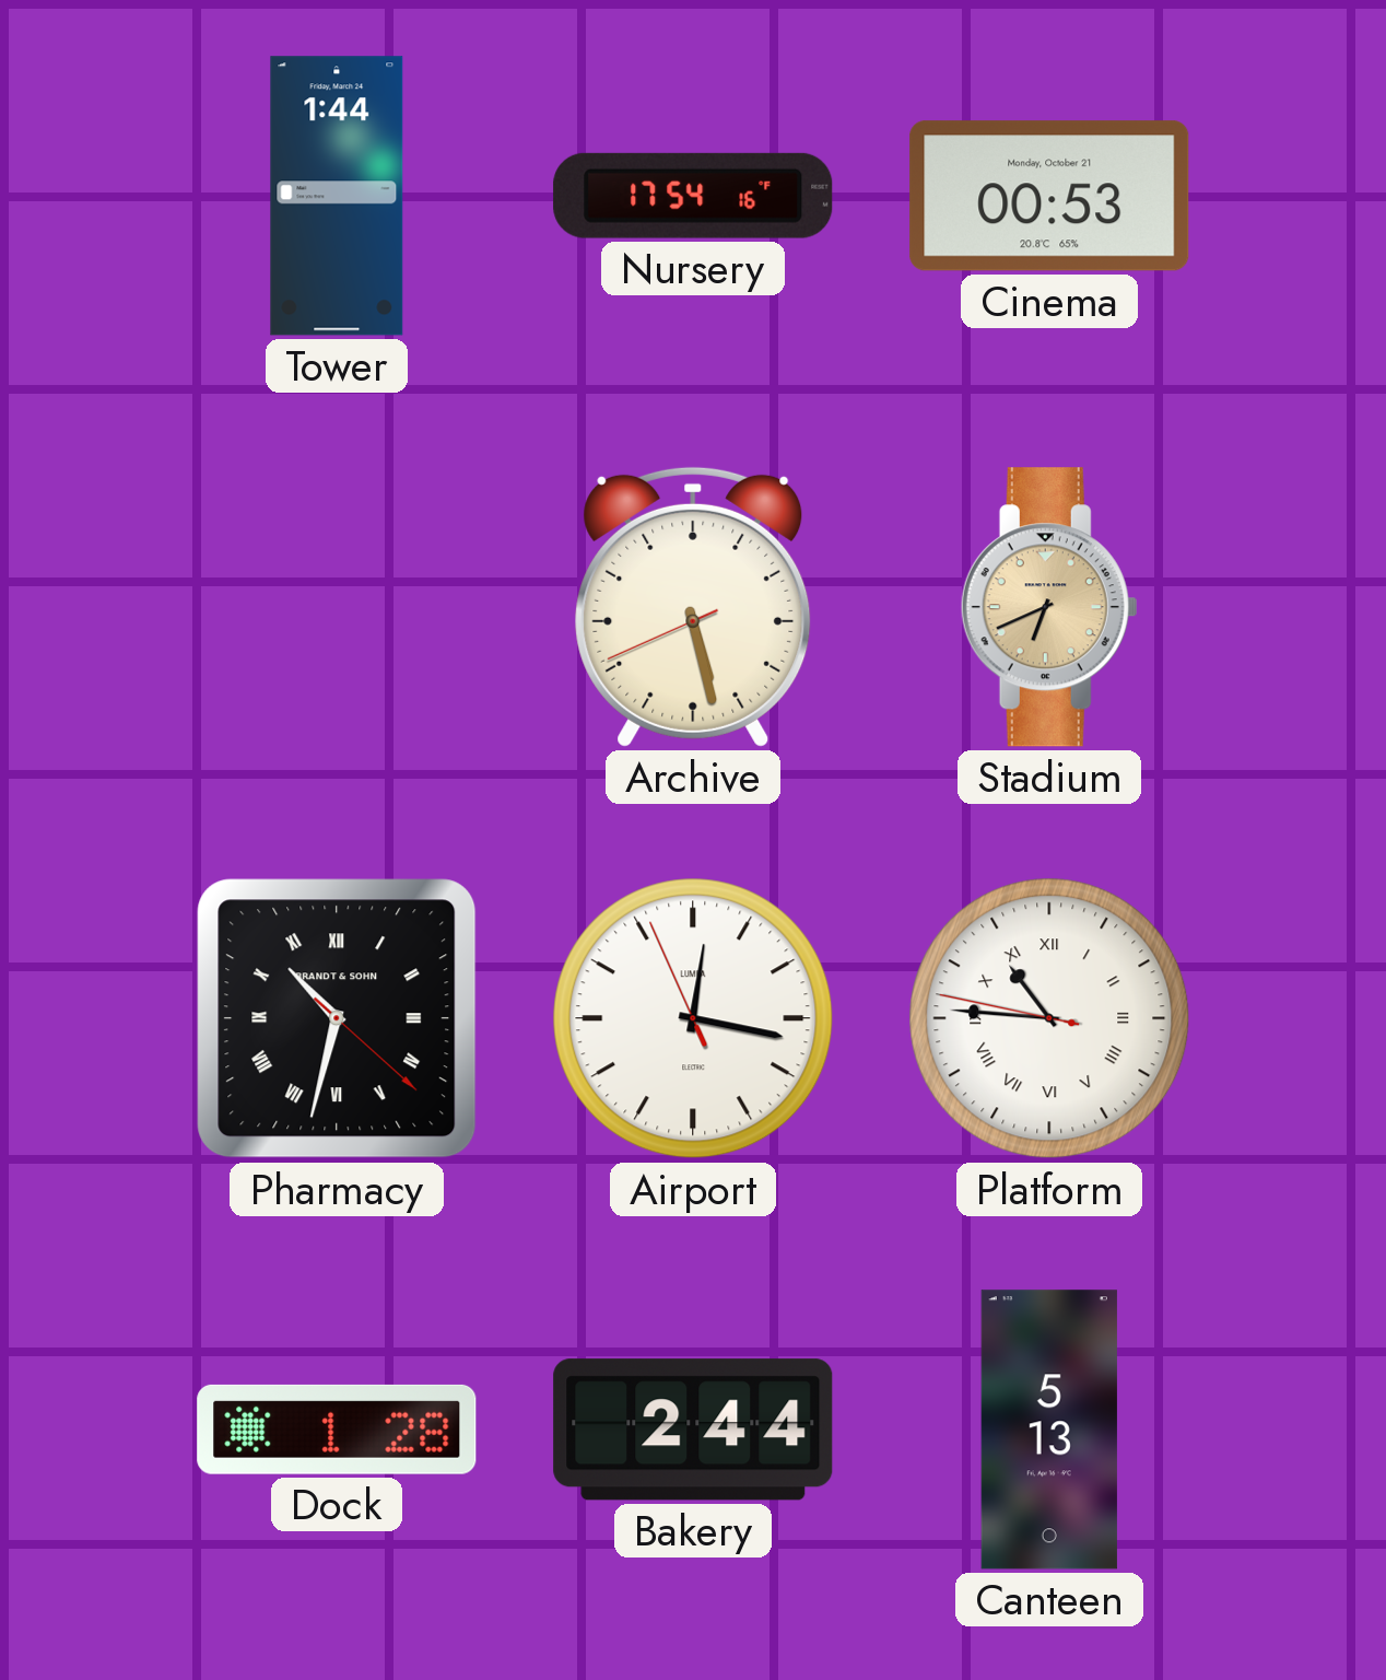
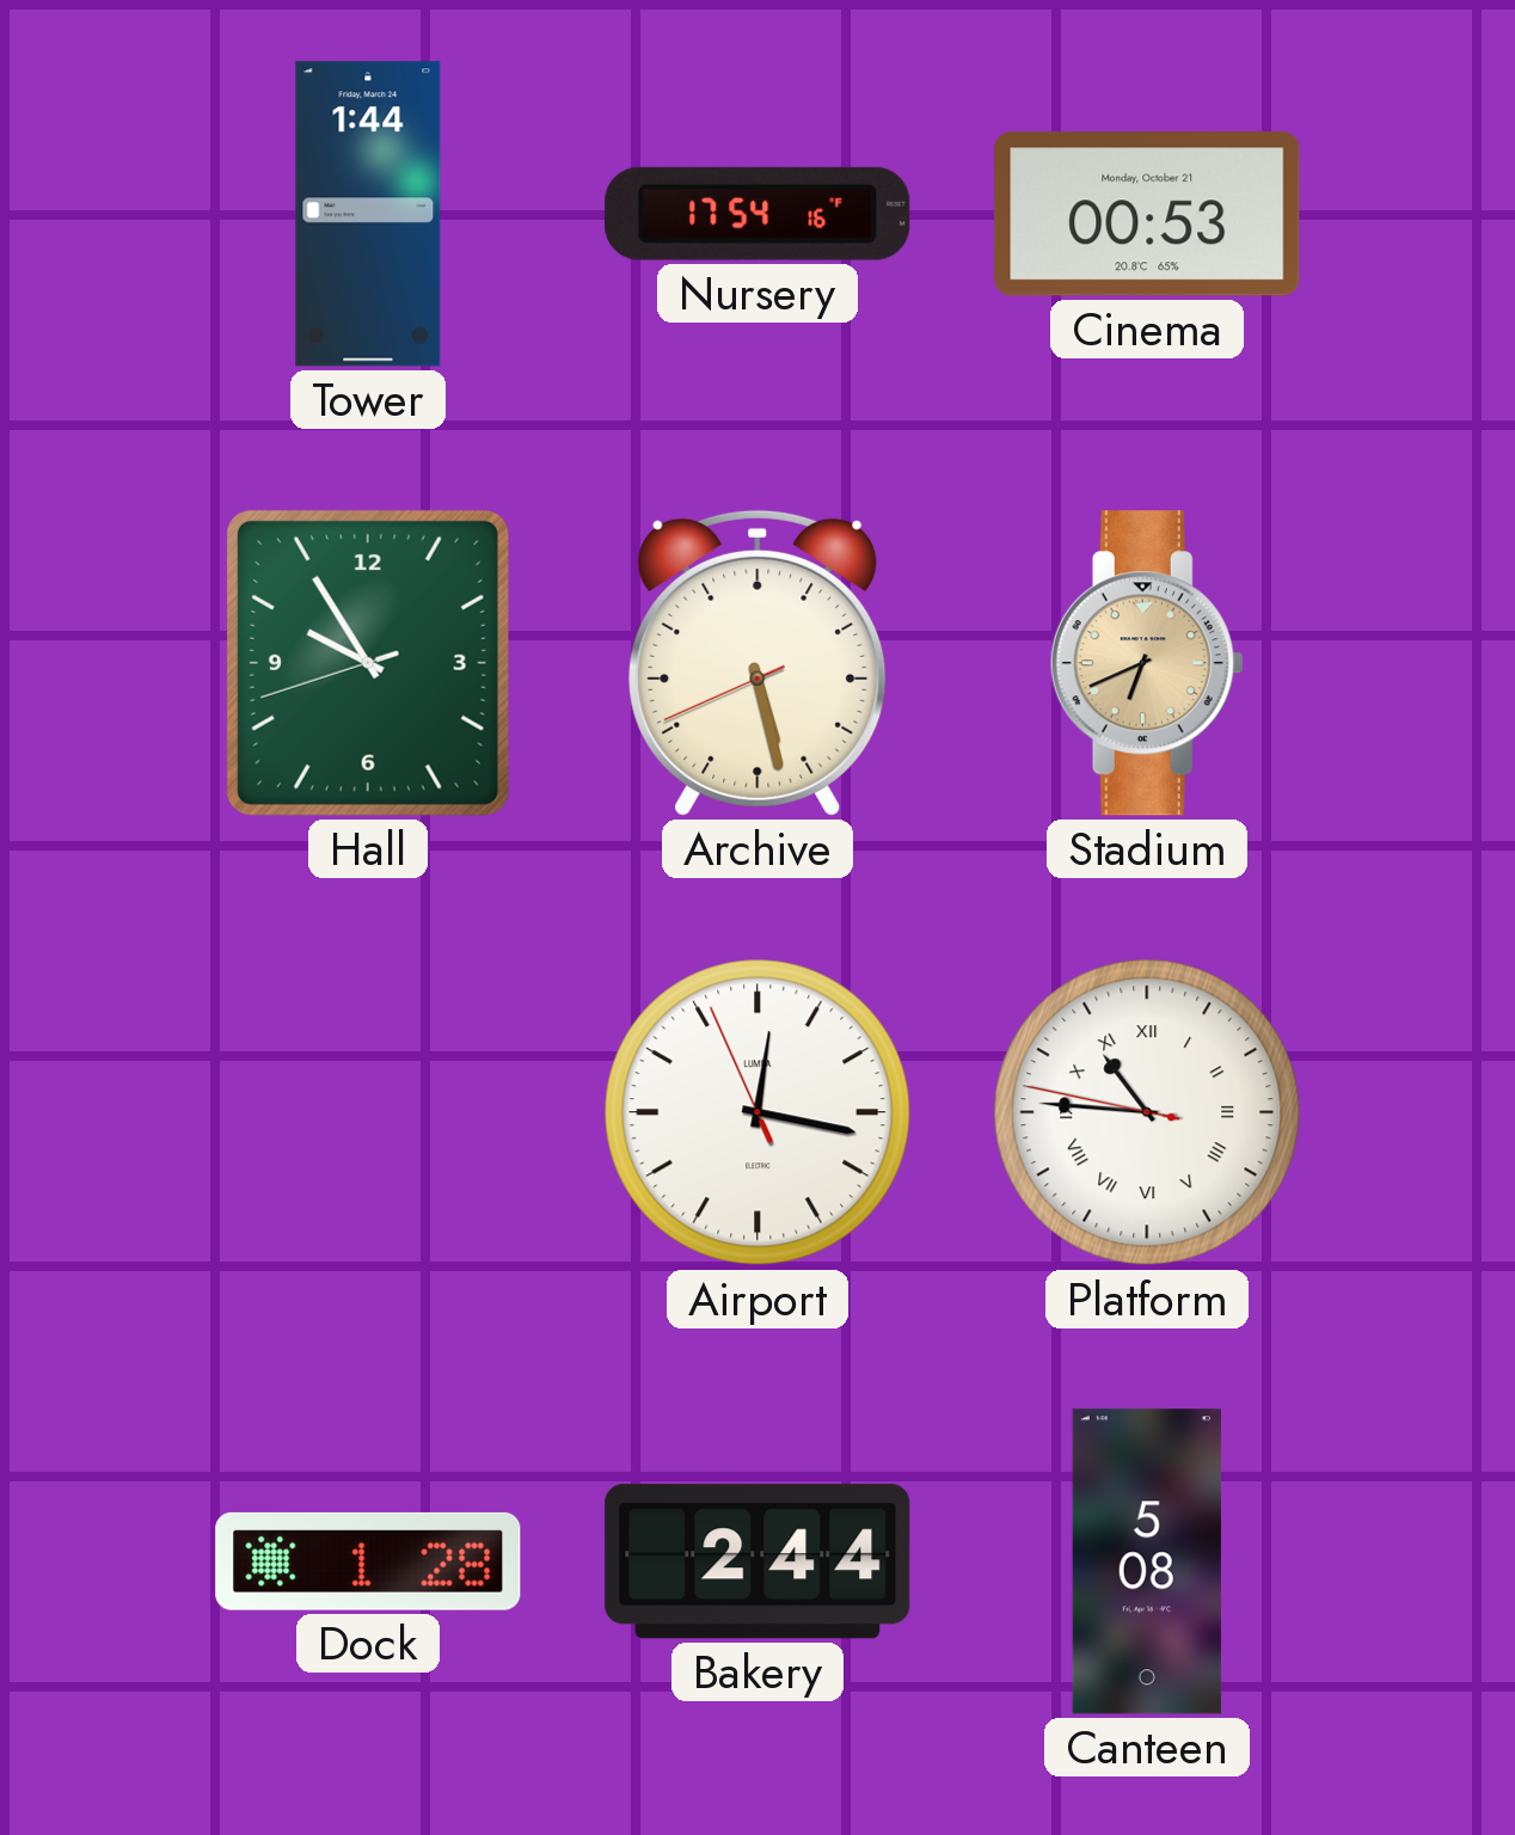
Hall: none -> 9:54 (368, 663)
Pharmacy: 10:32 -> none (337, 1018)
Canteen: 5:13 -> 5:08 (1147, 1561)
